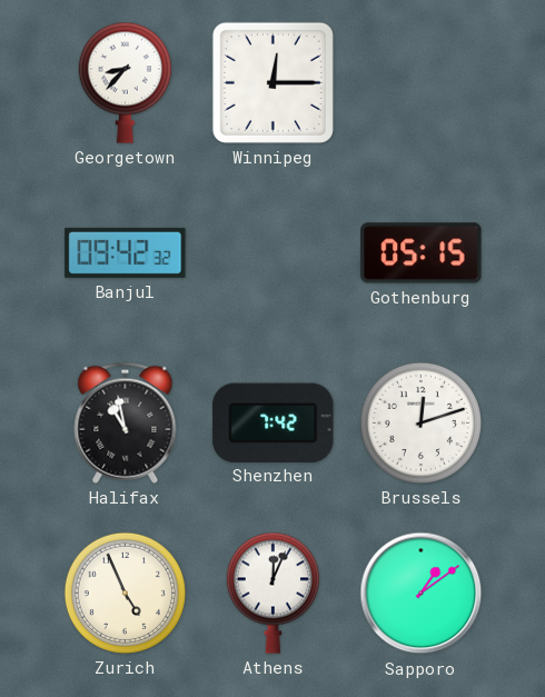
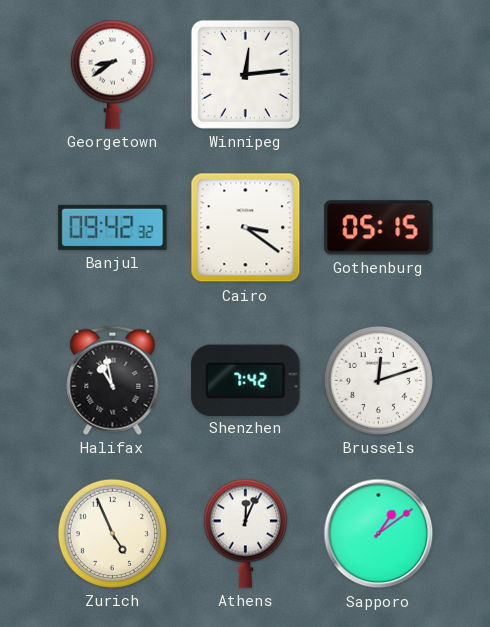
Georgetown: 8:37 -> 8:39 (112, 74)
Winnipeg: 12:15 -> 12:14 (245, 74)
Cairo: none -> 3:21 (246, 228)
